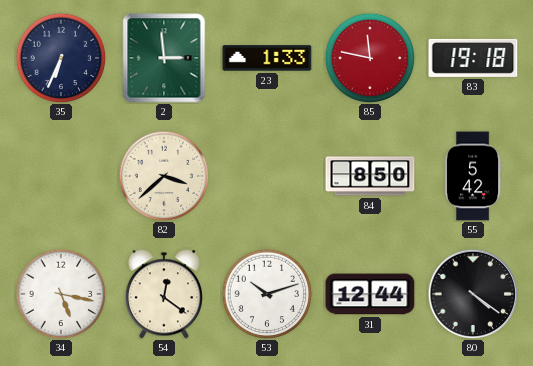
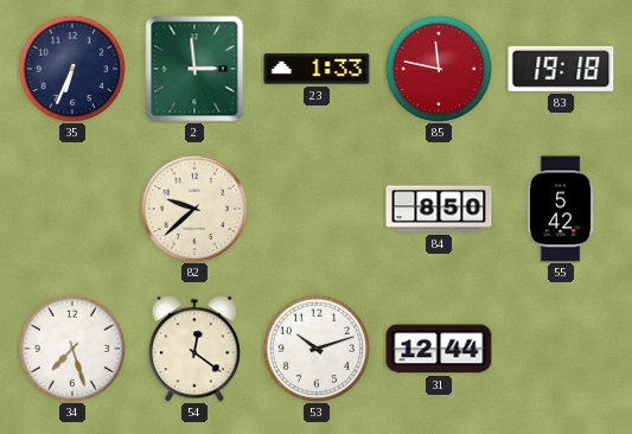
82: 3:38 -> 9:38 (194, 209)
34: 5:17 -> 7:27 (72, 349)
80: 4:21 -> none (473, 294)
